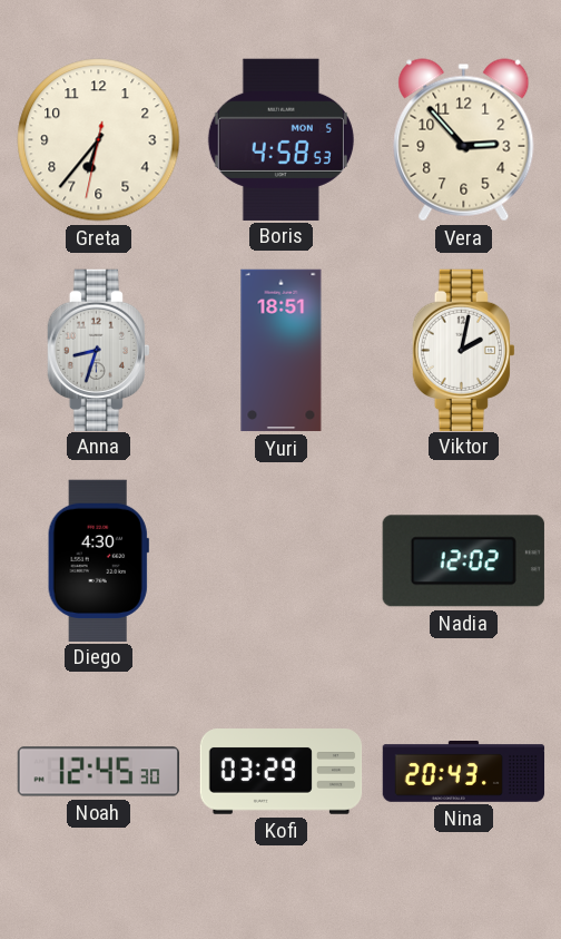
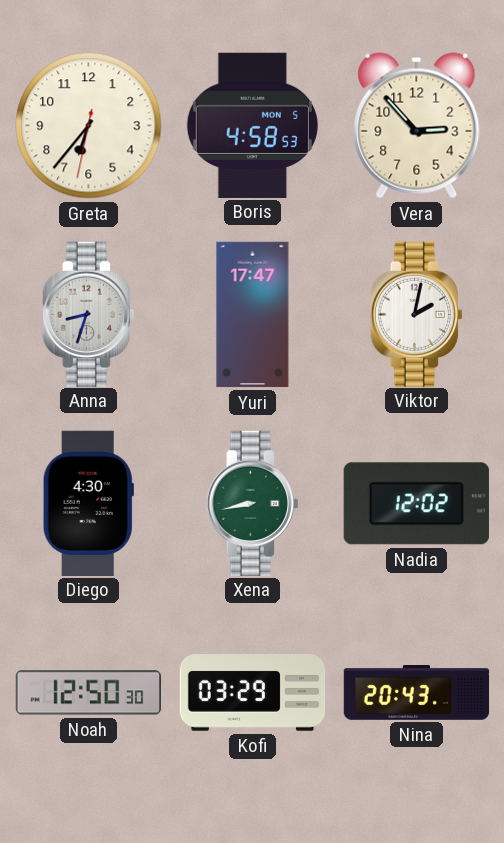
Yuri: 18:51 -> 17:47 (253, 315)
Xena: none -> 8:43 (252, 503)
Noah: 12:45 -> 12:50 (88, 693)
